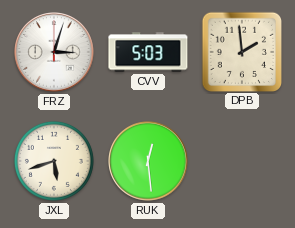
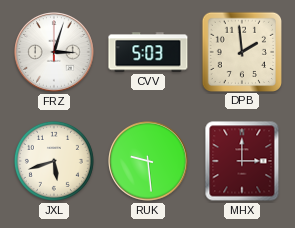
RUK: 12:29 -> 9:29 (148, 161)
MHX: none -> 3:00 (242, 161)
